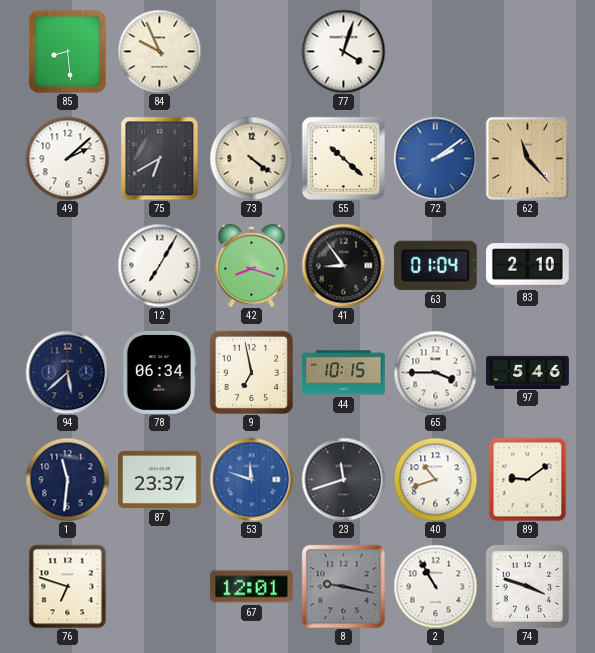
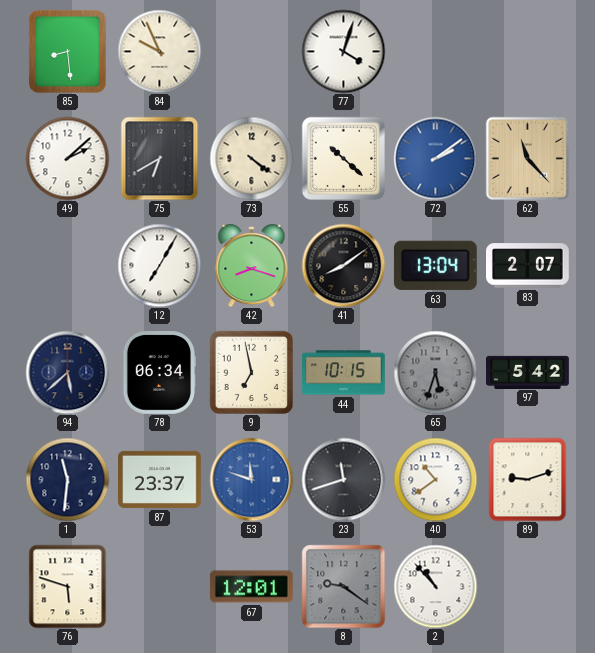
41: 8:54 -> 8:09 (343, 265)
63: 01:04 -> 13:04 (435, 265)
83: 2:10 -> 2:07 (528, 266)
65: 3:45 -> 5:33 (435, 372)
65 dial: white -> grey (435, 372)
97: 5:46 -> 5:42 (528, 372)
40: 10:42 -> 10:39 (435, 479)
89: 9:09 -> 9:12 (528, 479)
76: 6:48 -> 5:48 (68, 586)
8: 9:17 -> 9:21 (343, 586)
2: 10:55 -> 10:53 (435, 586)
74: 3:48 -> none (527, 586)
